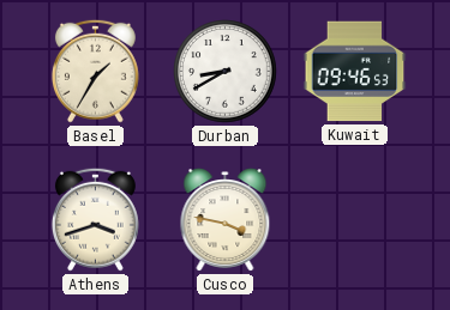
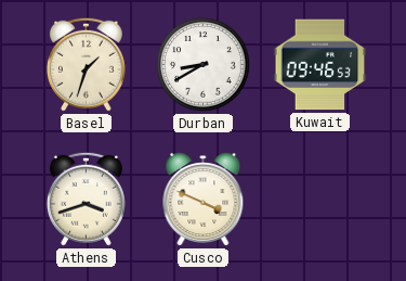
Basel: 1:35 -> 1:33 (86, 64)
Cusco: 3:47 -> 3:49 (204, 200)
